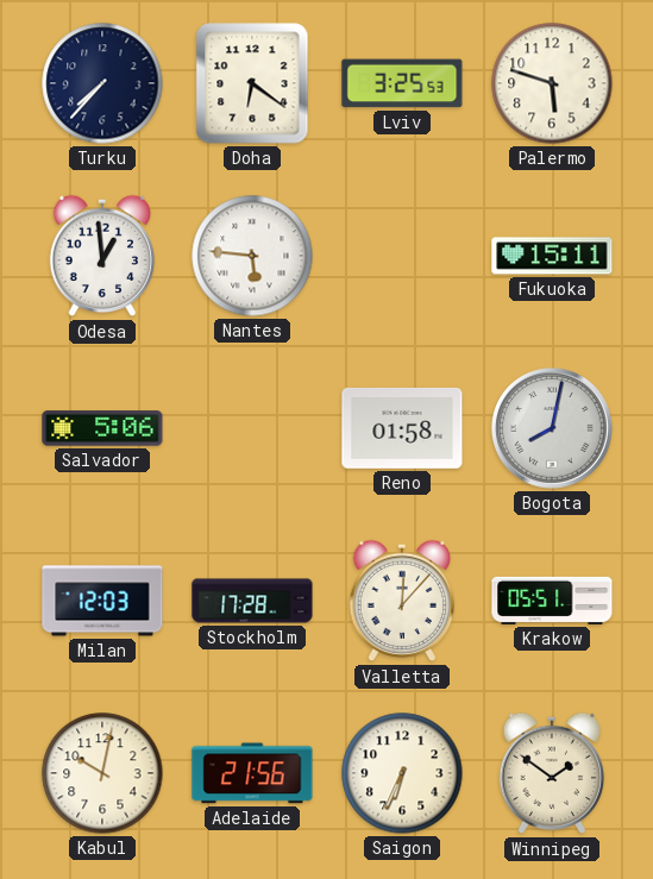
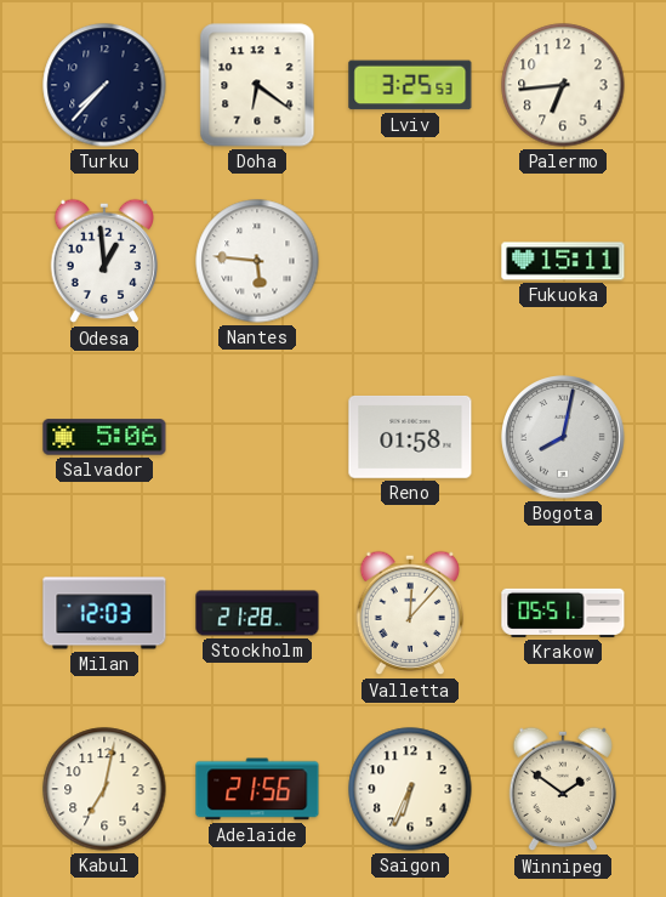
Palermo: 5:48 -> 6:44 (563, 85)
Stockholm: 17:28 -> 21:28 (257, 613)
Kabul: 10:02 -> 7:02 (104, 789)
